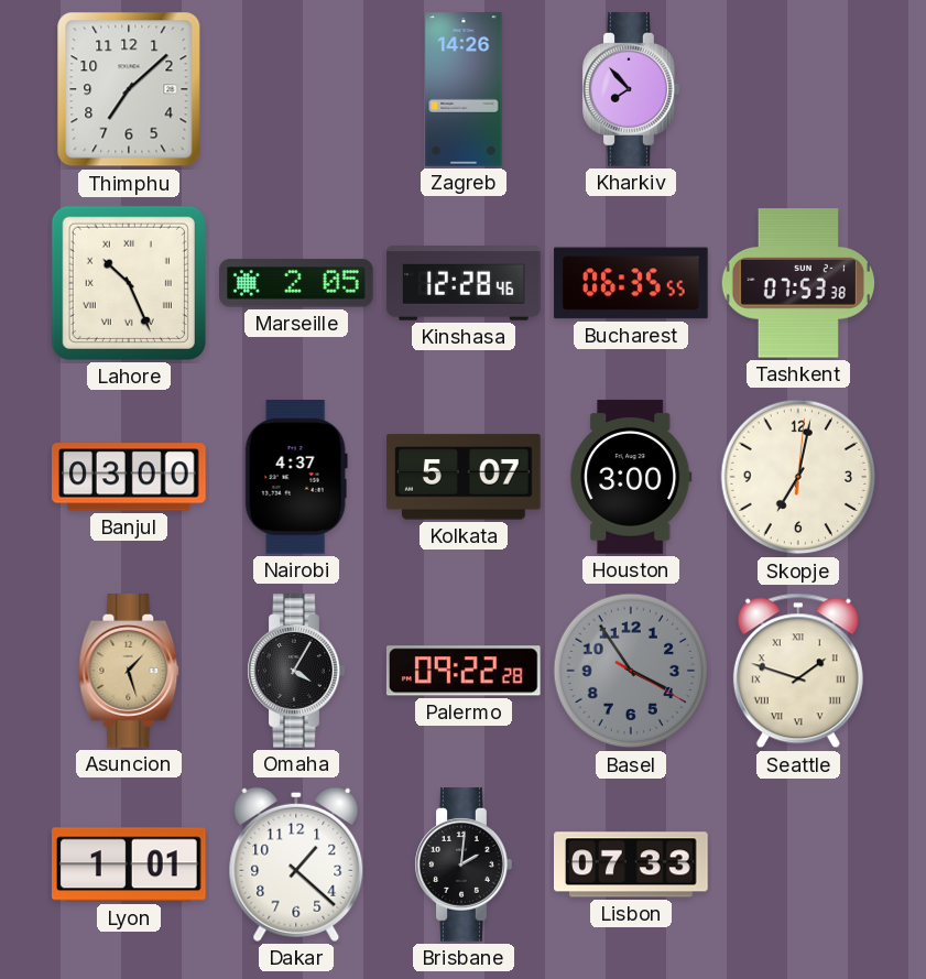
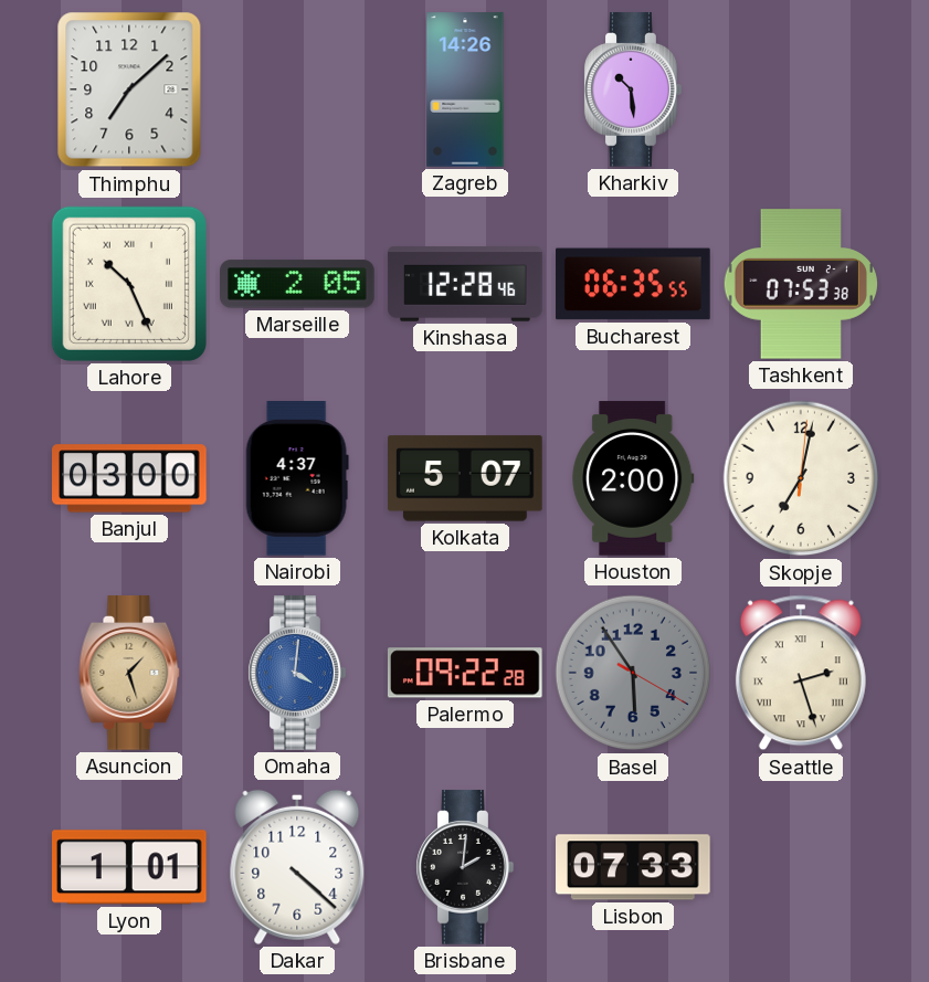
Kharkiv: 7:53 -> 10:29 (633, 89)
Houston: 3:00 -> 2:00 (633, 478)
Omaha: 4:05 -> 4:01 (297, 673)
Omaha dial: black -> blue (297, 673)
Basel: 3:54 -> 5:54 (633, 673)
Seattle: 1:48 -> 2:27 (801, 673)
Dakar: 1:22 -> 4:22 (297, 867)
